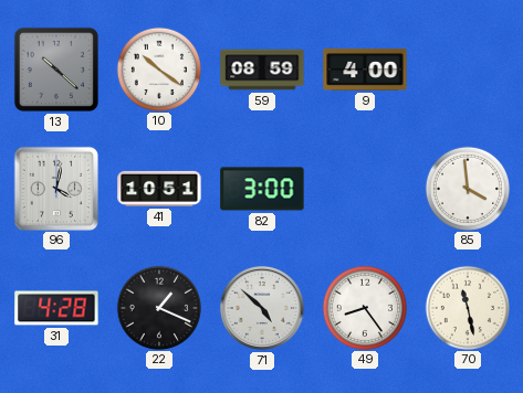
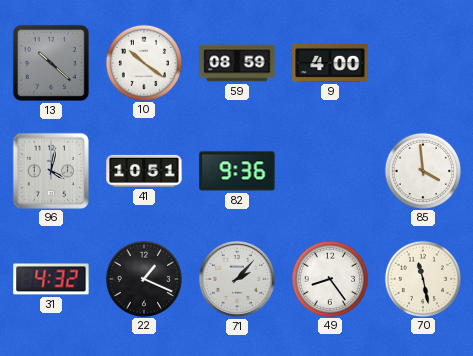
82: 3:00 -> 9:36 (237, 171)
31: 4:28 -> 4:32 (51, 279)
71: 4:52 -> 2:07 (237, 279)
